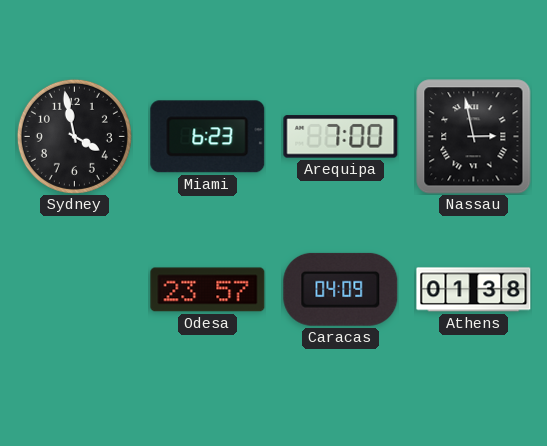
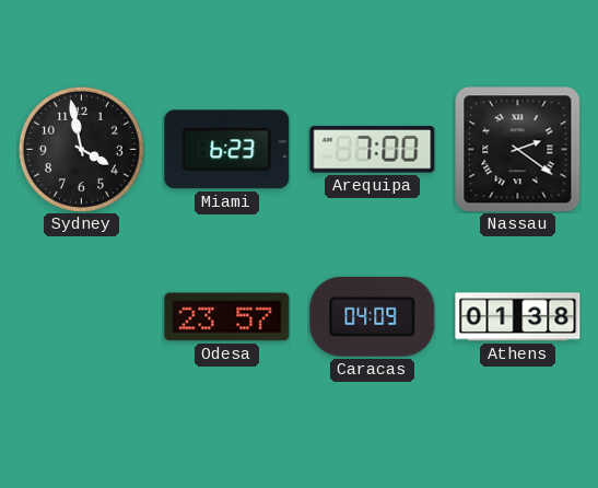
Nassau: 2:58 -> 2:21 (518, 150)
